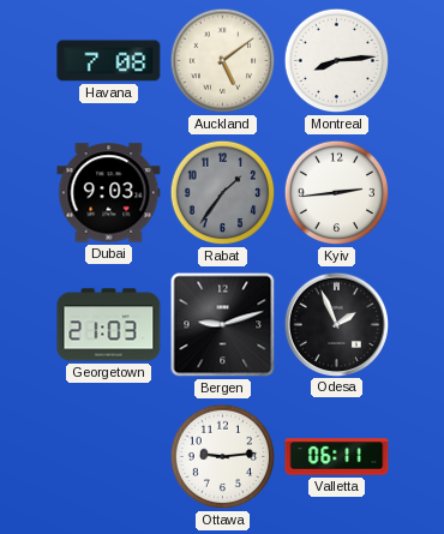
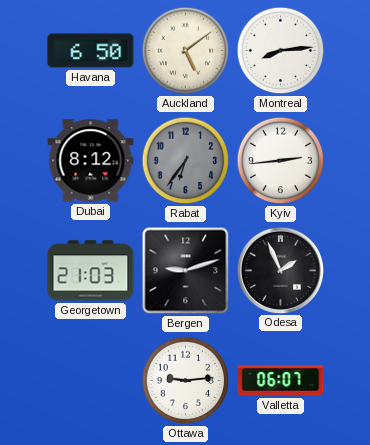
Havana: 7:08 -> 6:50 (91, 51)
Dubai: 9:03 -> 8:12 (91, 161)
Rabat: 1:36 -> 6:36 (186, 161)
Valletta: 06:11 -> 06:07 (281, 381)
